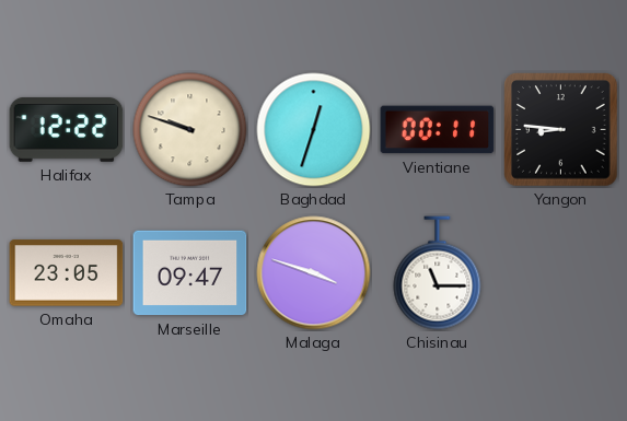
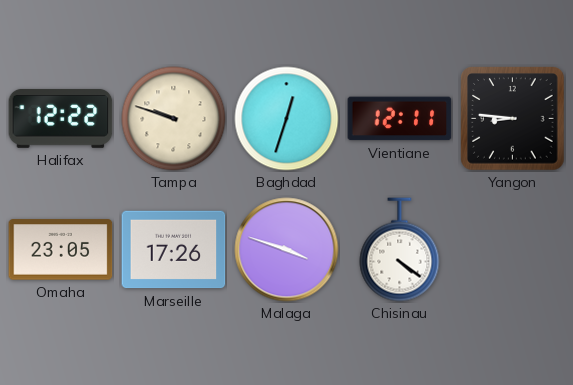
Vientiane: 00:11 -> 12:11 (400, 119)
Marseille: 09:47 -> 17:26 (174, 250)
Chisinau: 11:15 -> 4:21 (400, 250)
